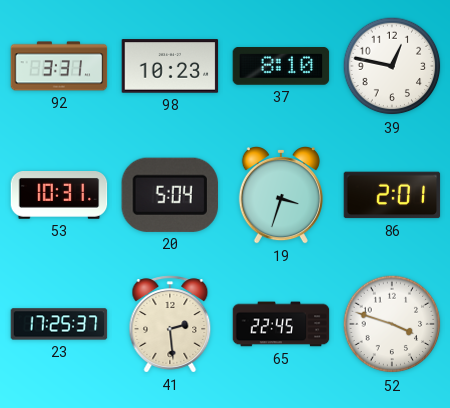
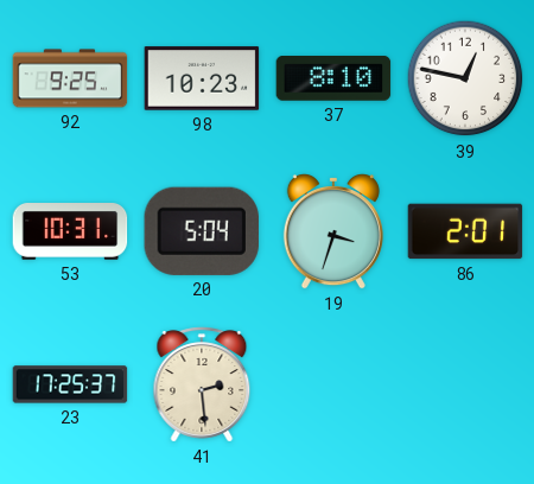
92: 3:31 -> 9:25 (70, 78)
65: 22:45 -> none (281, 324)
52: 3:48 -> none (392, 324)
